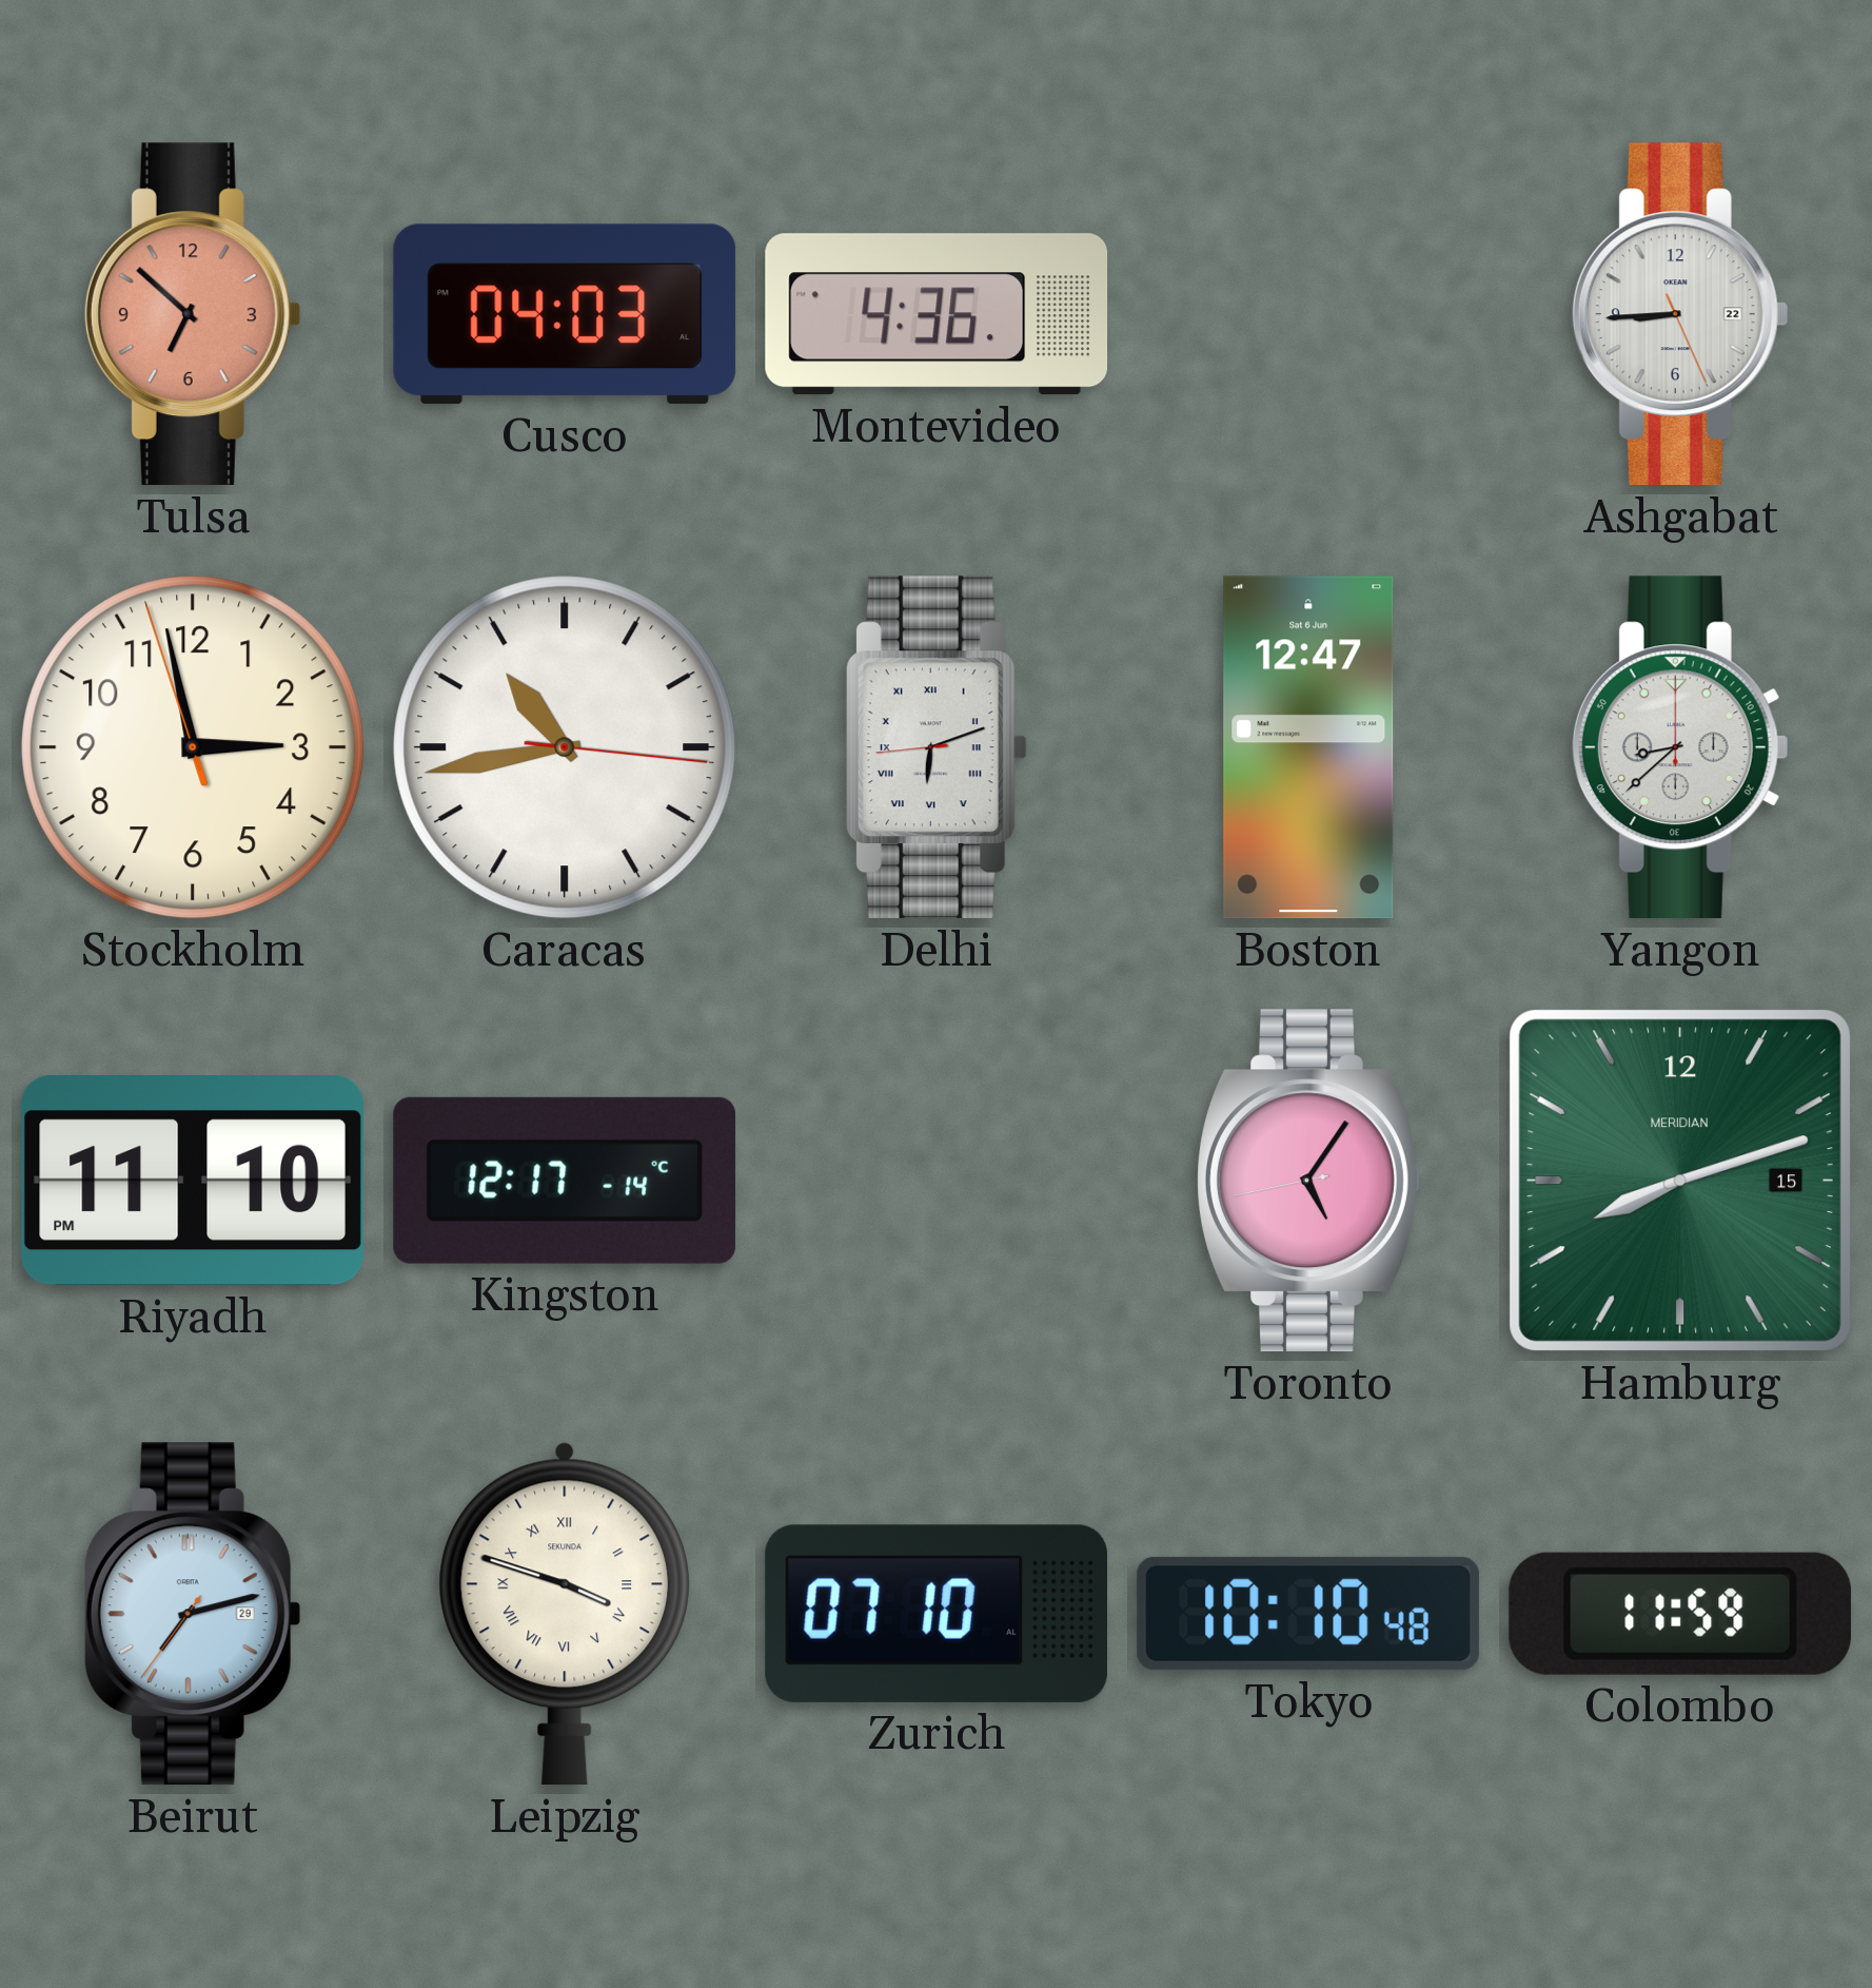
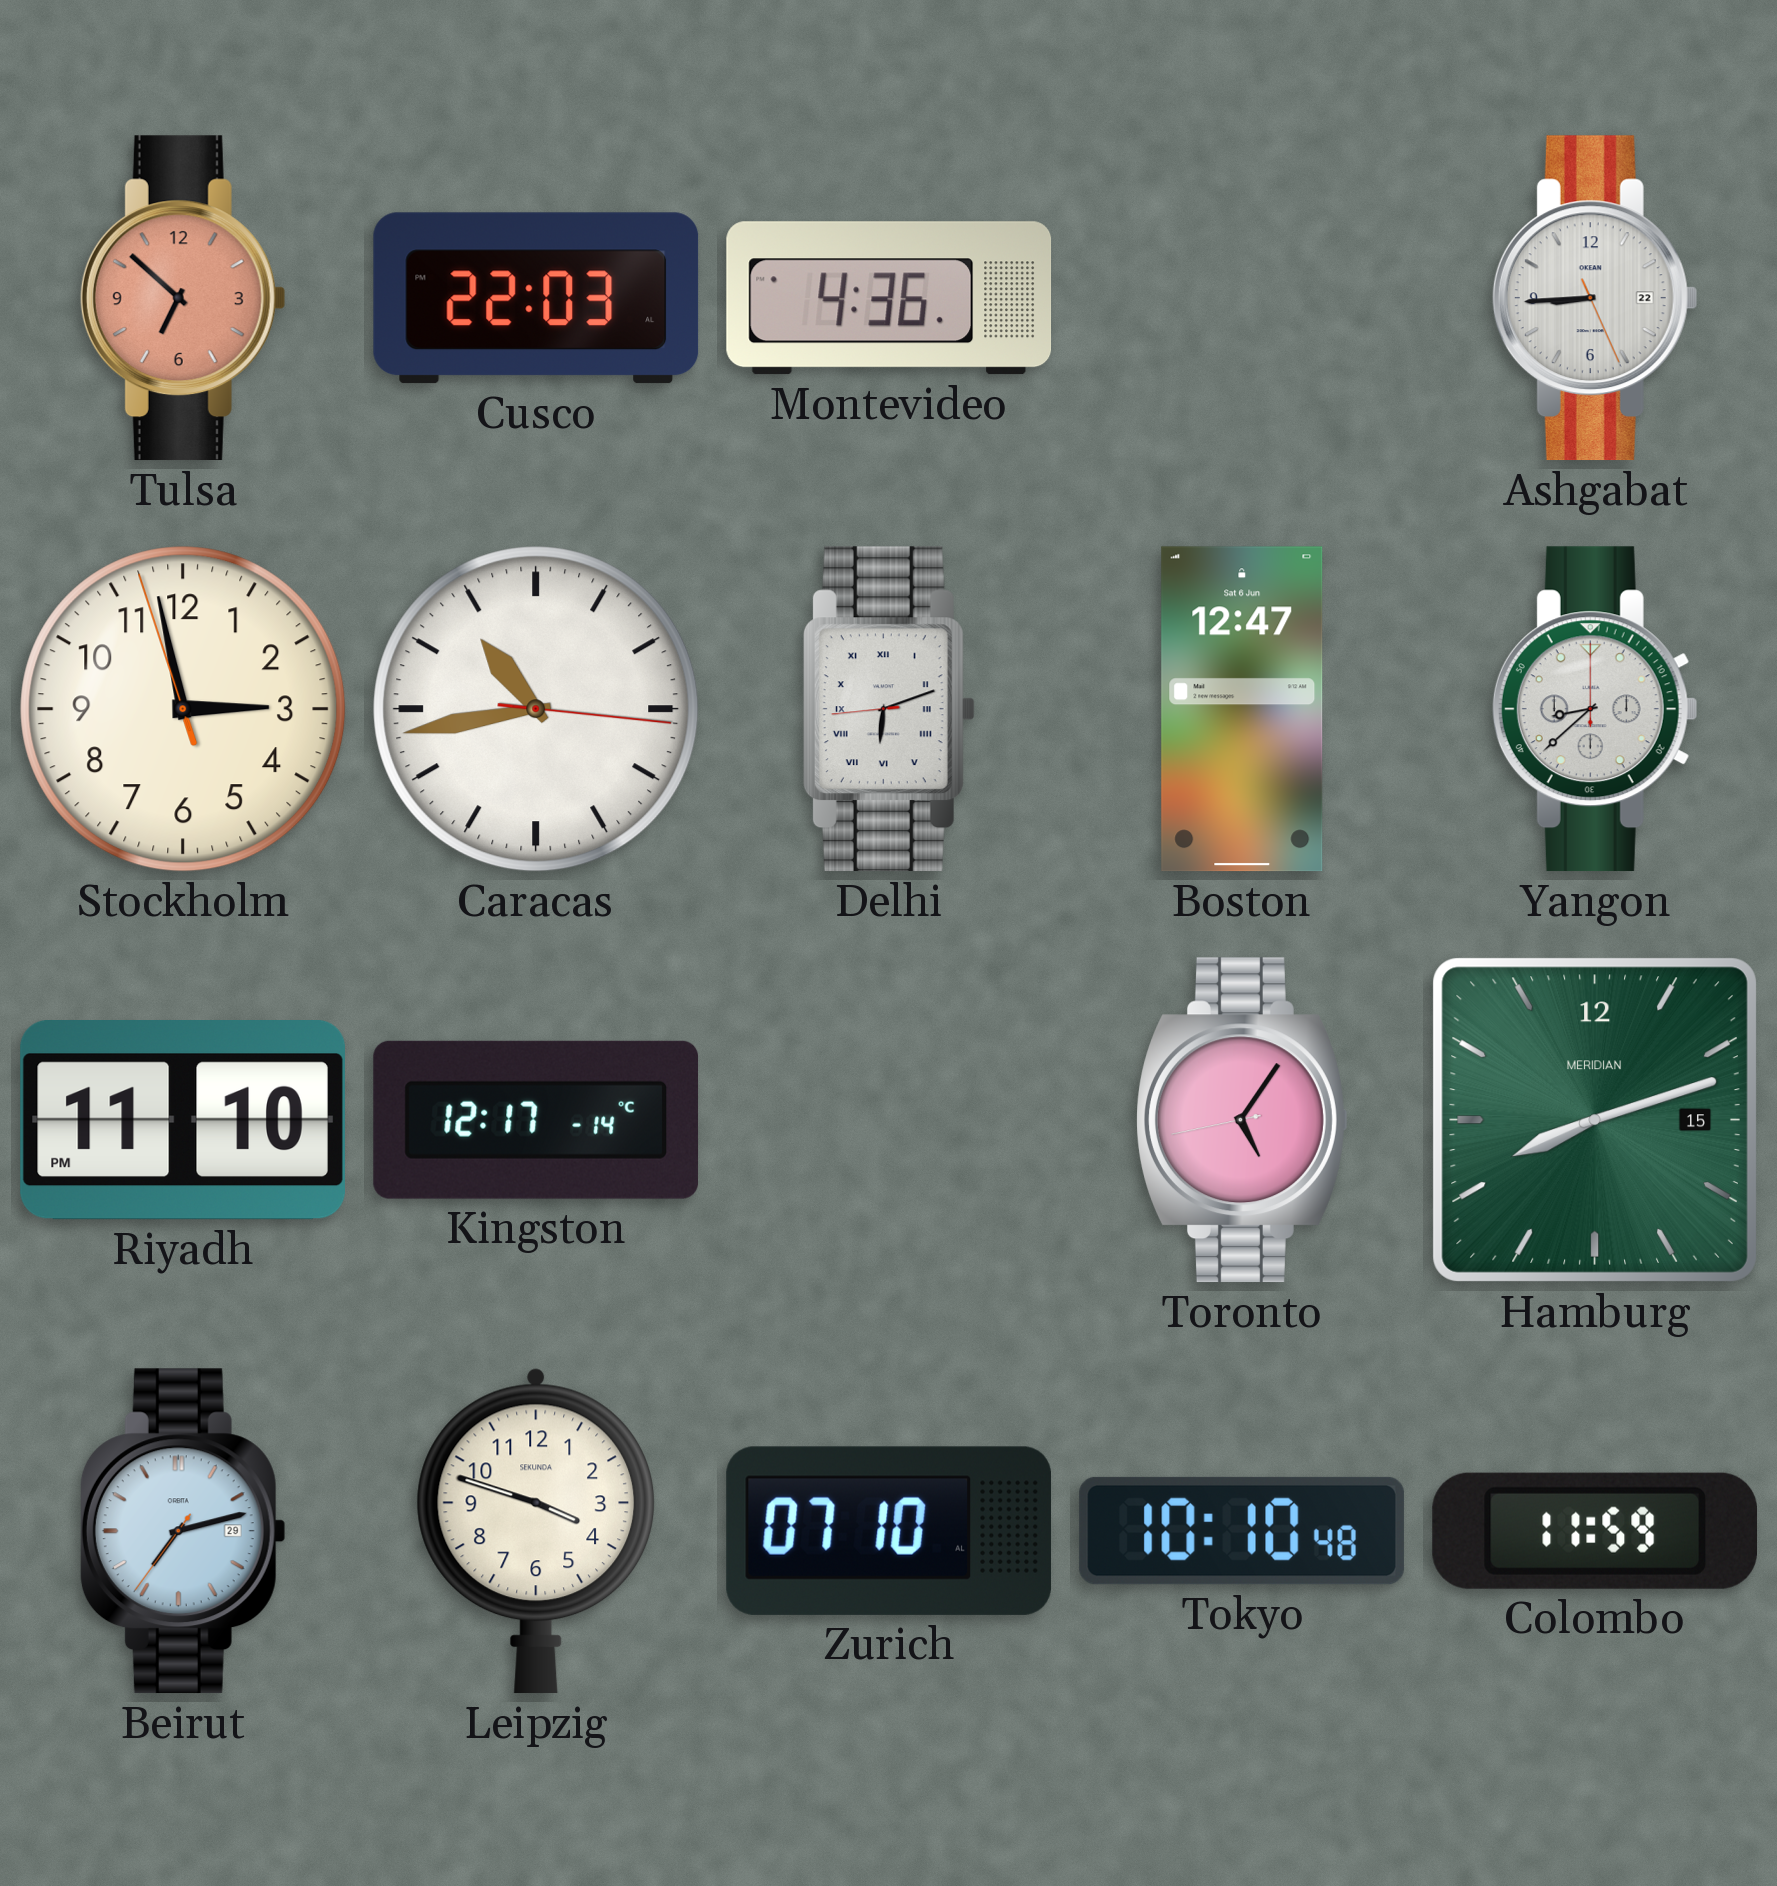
Cusco: 04:03 -> 22:03 (536, 298)
Leipzig numerals: Roman -> Arabic (536, 1531)
